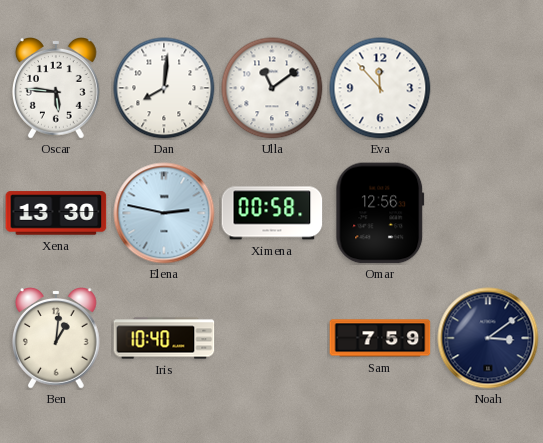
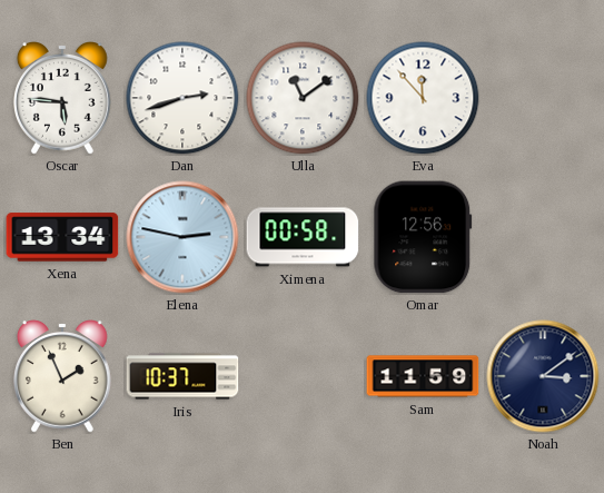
Dan: 8:01 -> 2:42 (182, 98)
Xena: 13:30 -> 13:34 (62, 237)
Ben: 1:01 -> 1:56 (63, 377)
Iris: 10:40 -> 10:37 (182, 376)
Sam: 7:59 -> 11:59 (423, 376)
